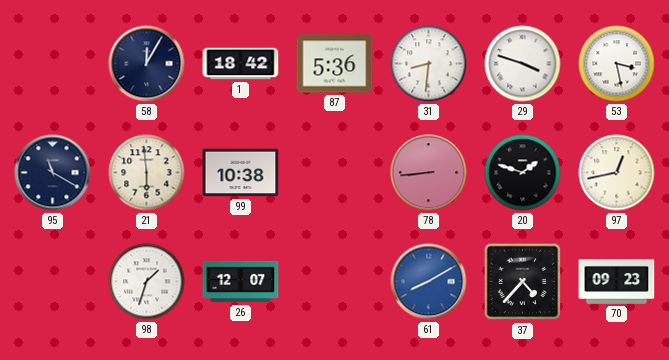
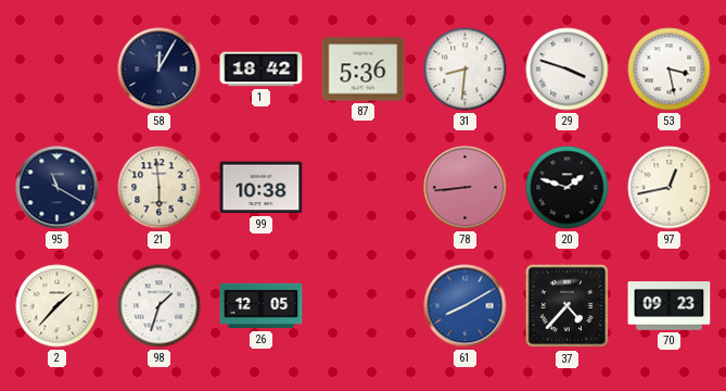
2: none -> 1:37 (58, 306)
26: 12:07 -> 12:05 (262, 306)
